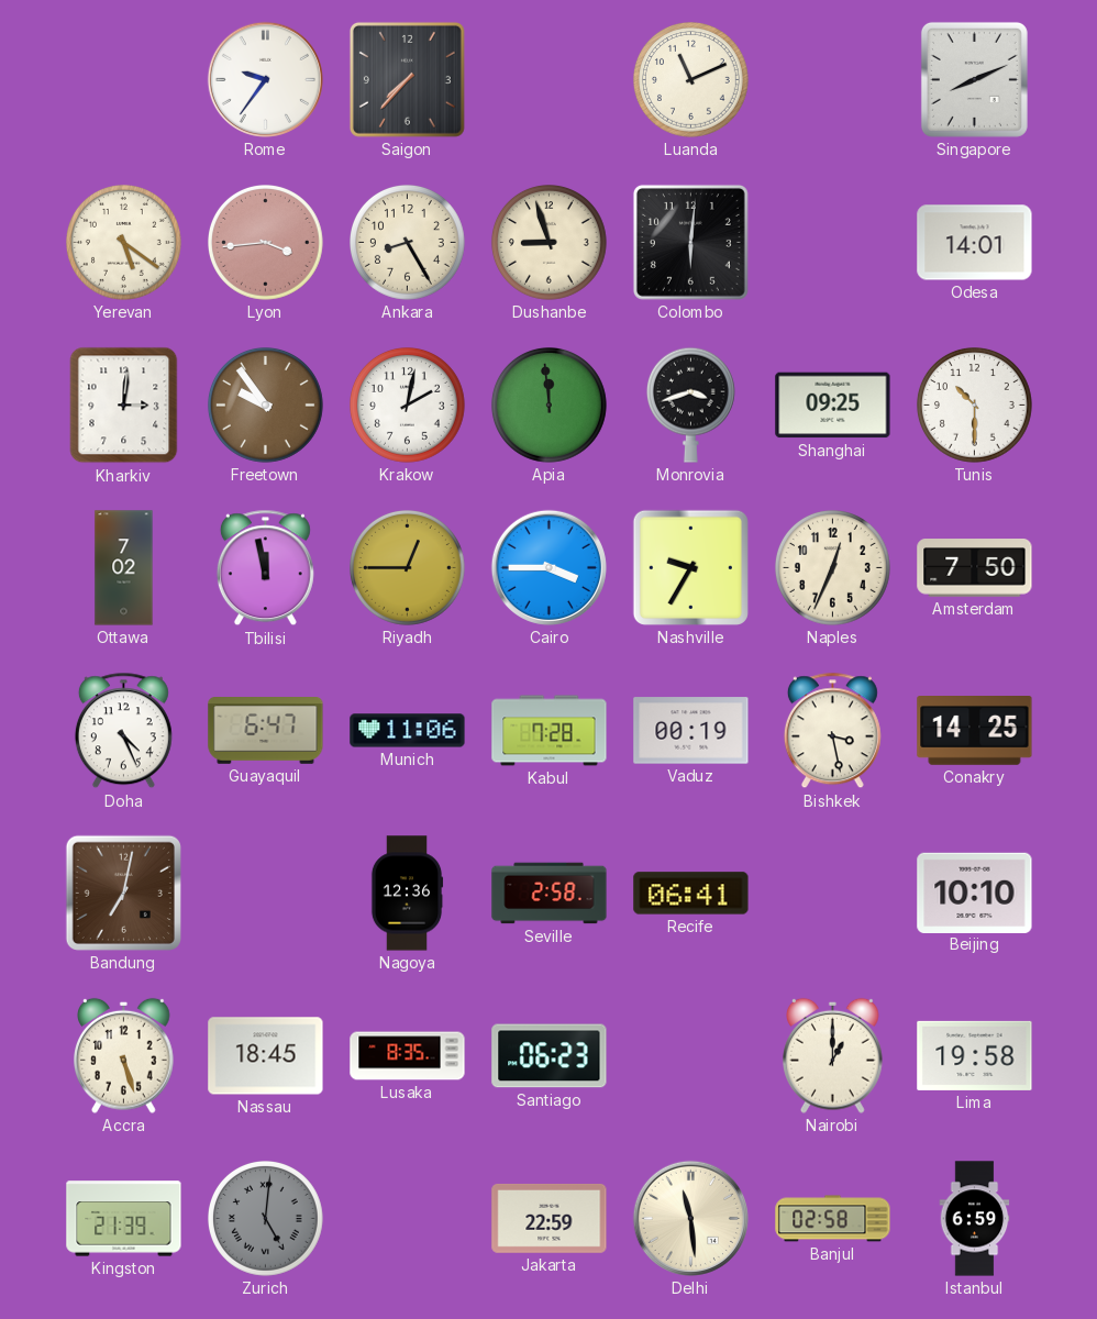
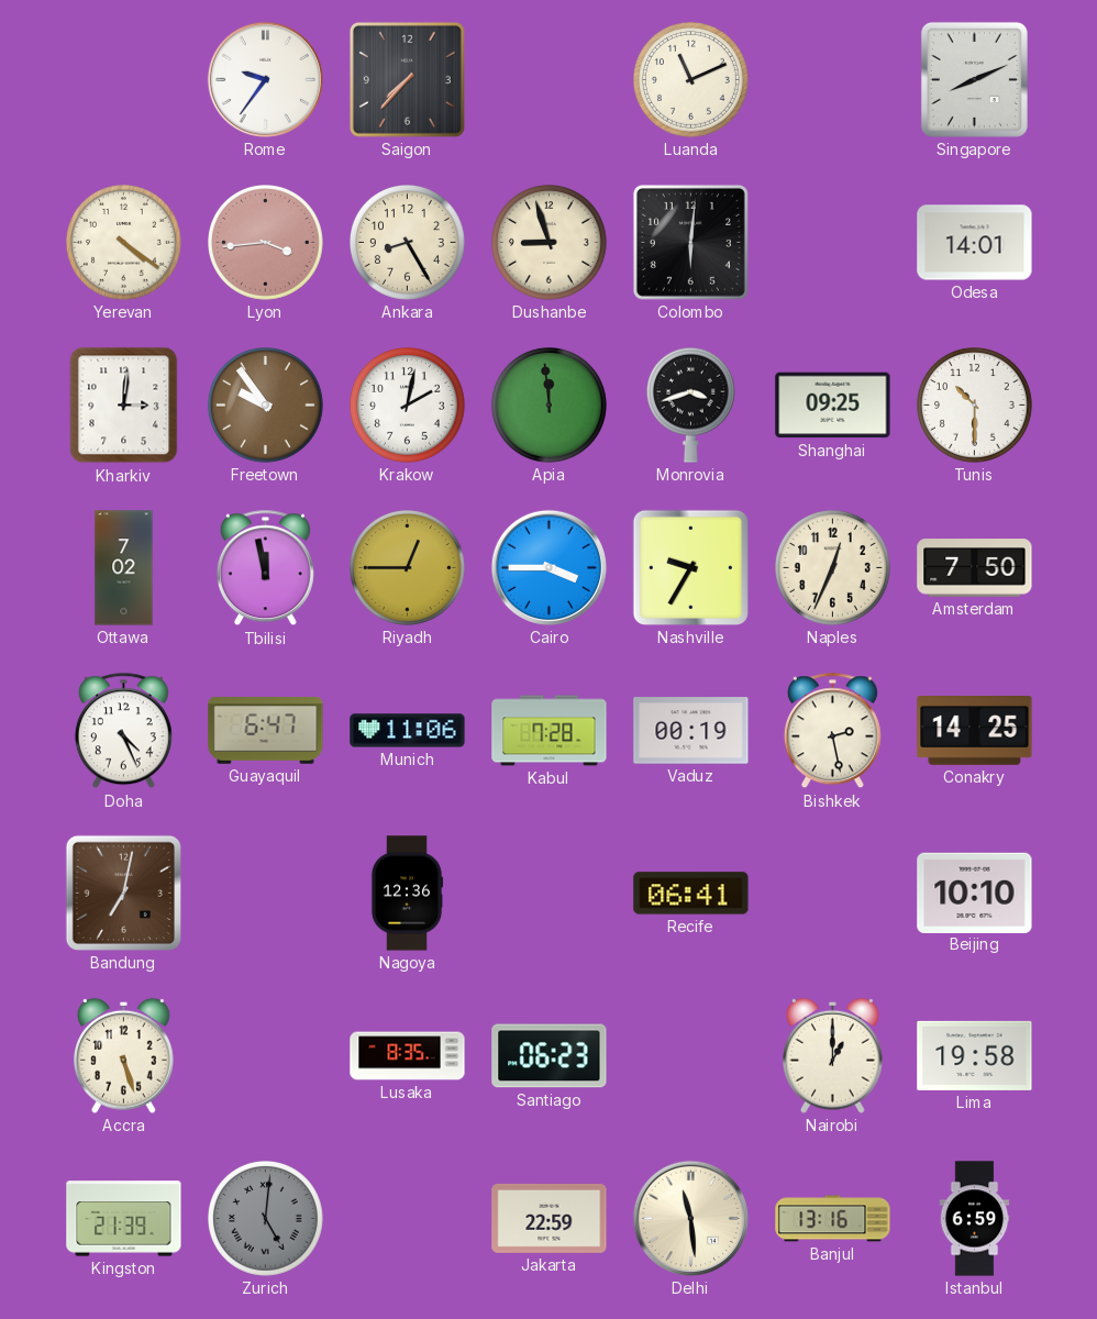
Yerevan: 5:21 -> 4:21 (124, 243)
Bishkek: 3:28 -> 2:28 (832, 731)
Seville: 2:58 -> none (550, 894)
Nassau: 18:45 -> none (266, 1056)
Banjul: 02:58 -> 13:16 (833, 1219)
